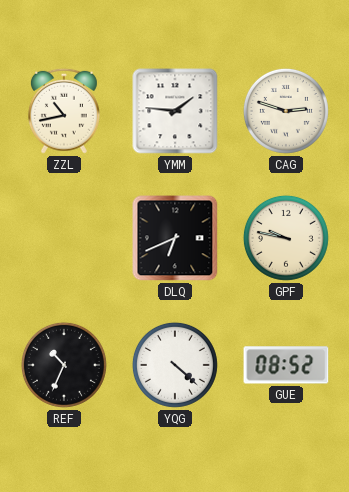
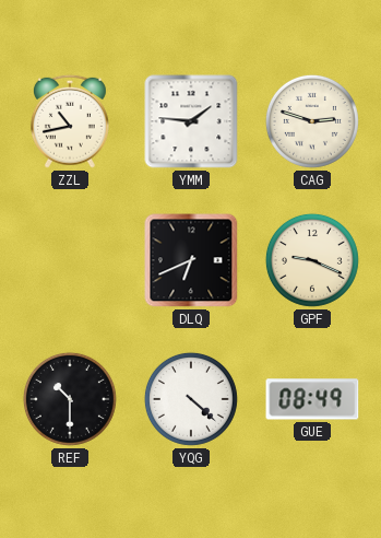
GPF: 9:47 -> 9:19 (312, 260)
REF: 10:34 -> 10:30 (70, 399)
GUE: 08:52 -> 08:49 (312, 399)
